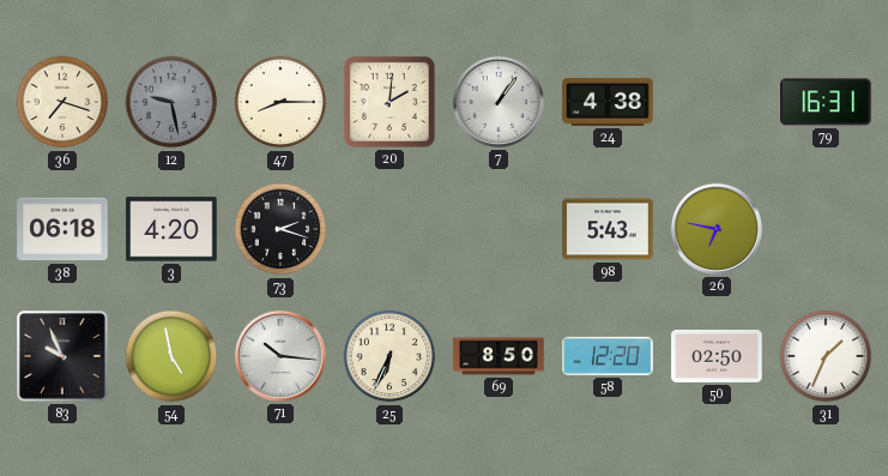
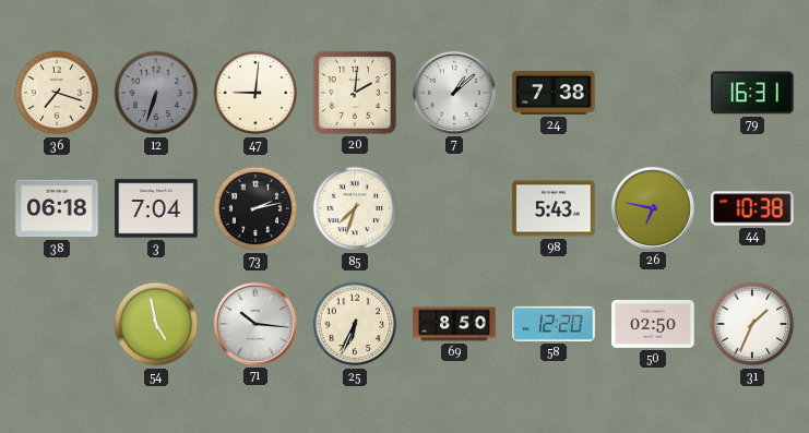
12: 9:28 -> 6:33 (156, 93)
47: 8:15 -> 9:01 (255, 93)
7: 1:06 -> 1:08 (454, 93)
24: 4:38 -> 7:38 (554, 93)
3: 4:20 -> 7:04 (156, 208)
73: 2:18 -> 2:13 (255, 208)
85: none -> 7:33 (355, 208)
44: none -> 10:38 (752, 208)
83: 9:56 -> none (62, 356)
